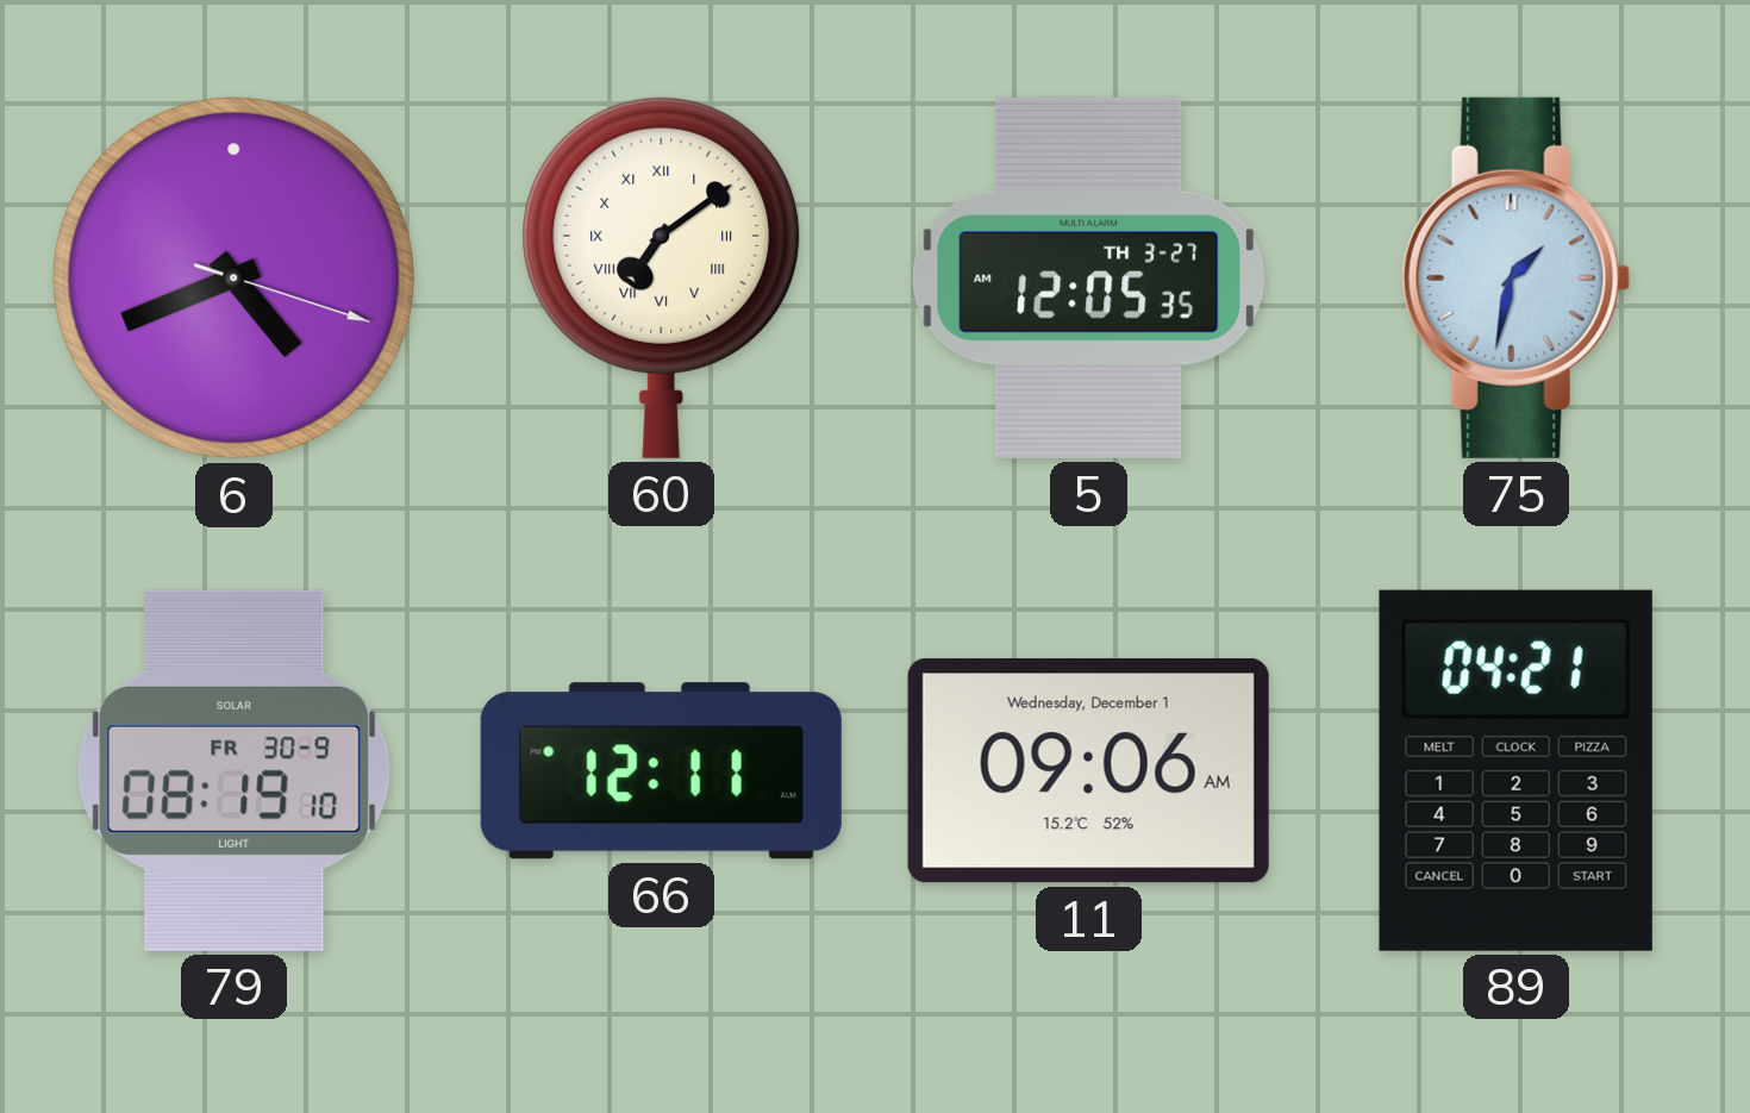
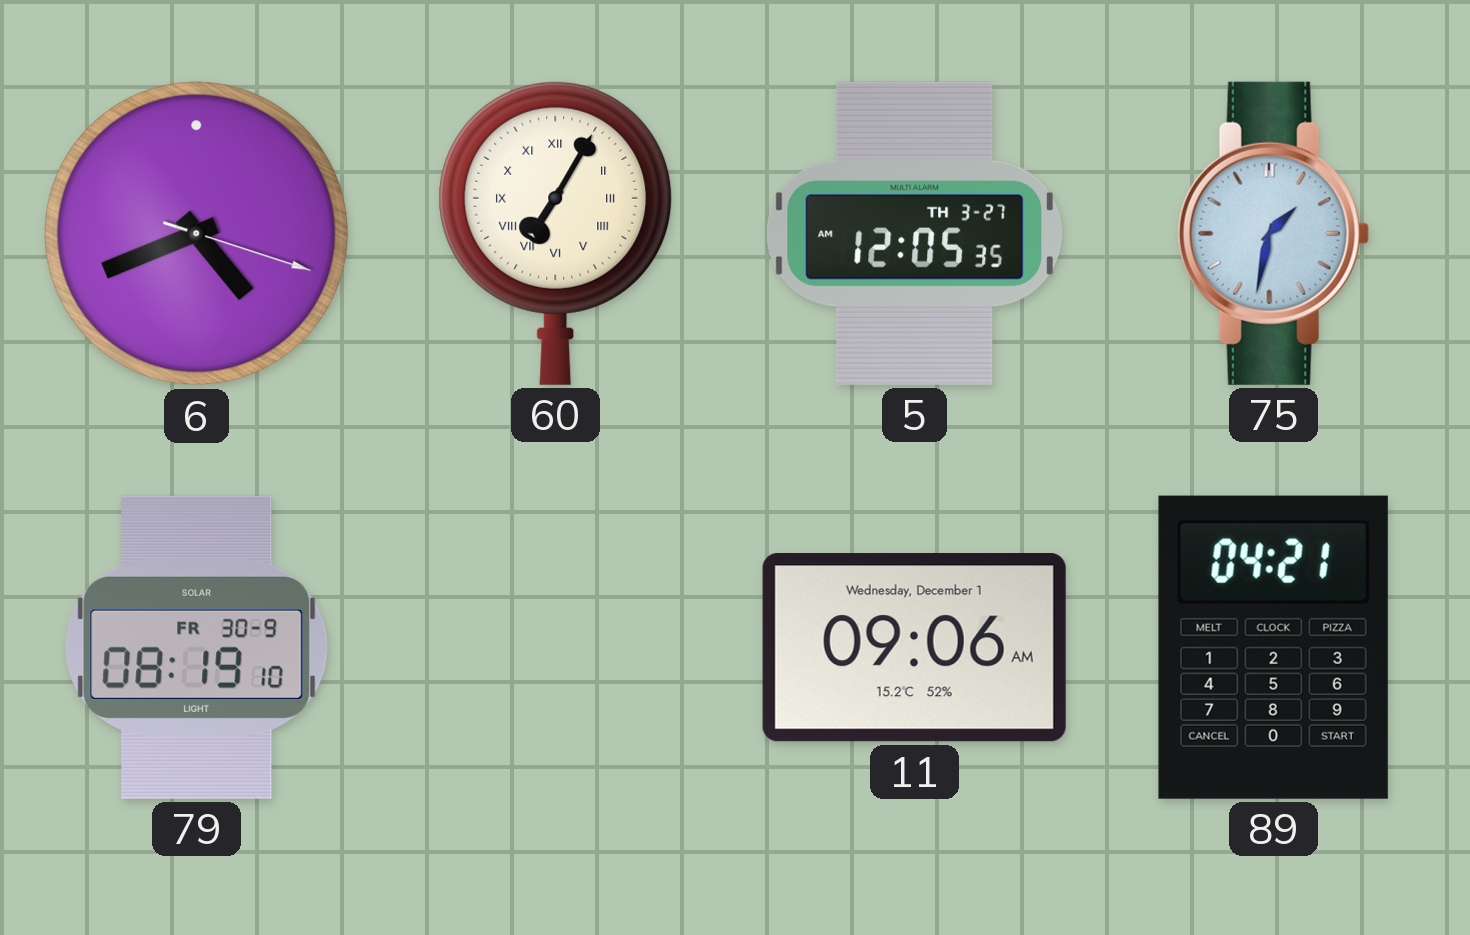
60: 7:09 -> 7:05 (556, 233)
66: 12:11 -> none (661, 771)
